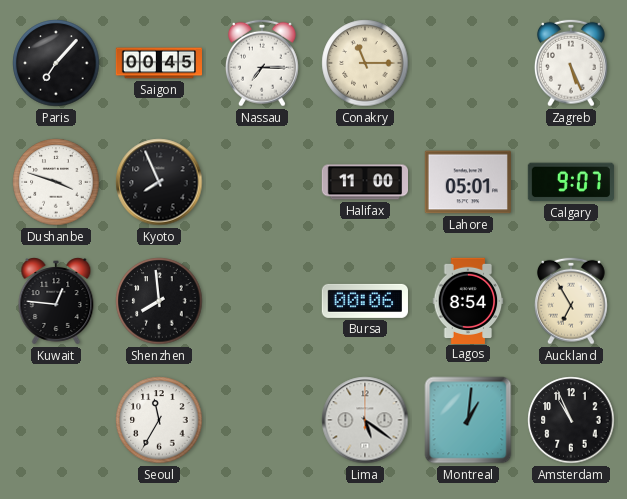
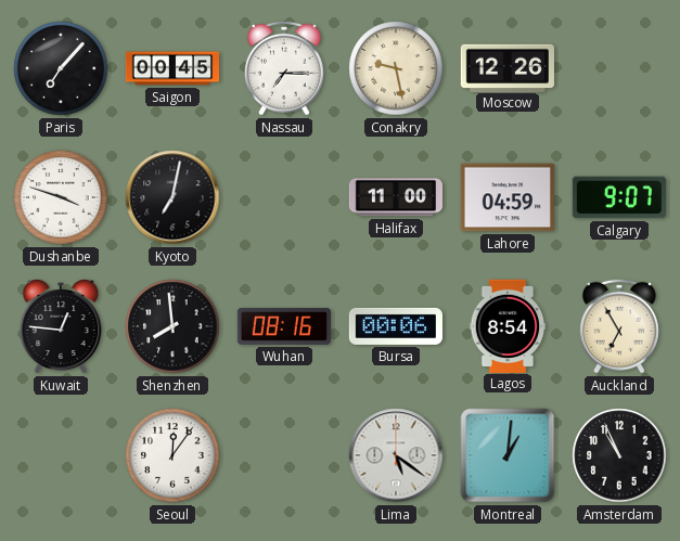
Conakry: 11:15 -> 9:28 (396, 68)
Moscow: none -> 12:26 (506, 67)
Zagreb: 5:26 -> none (571, 63)
Kyoto: 7:56 -> 7:02 (172, 197)
Lahore: 05:01 -> 04:59 (508, 197)
Wuhan: none -> 08:16 (284, 326)
Seoul: 11:35 -> 12:06 (172, 455)
